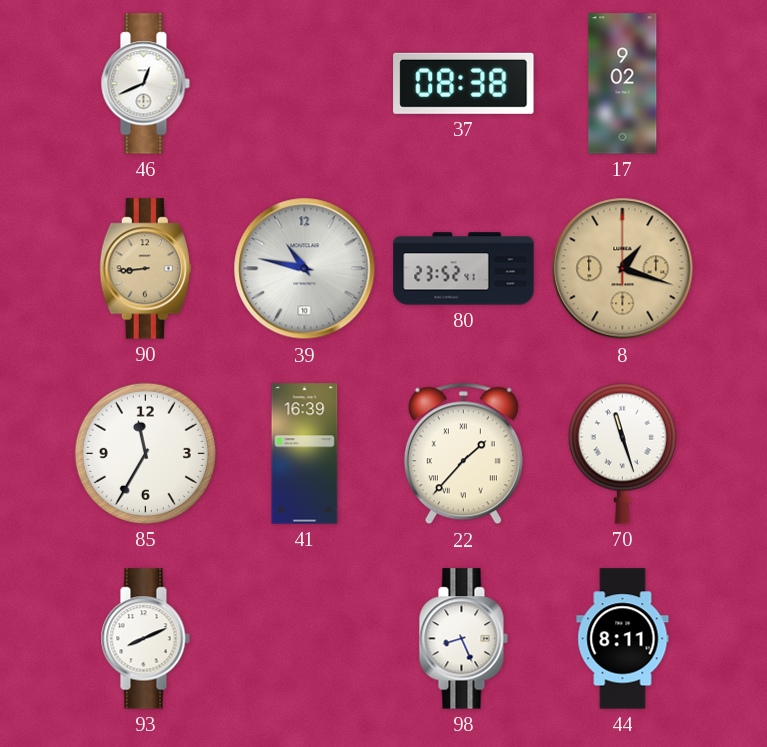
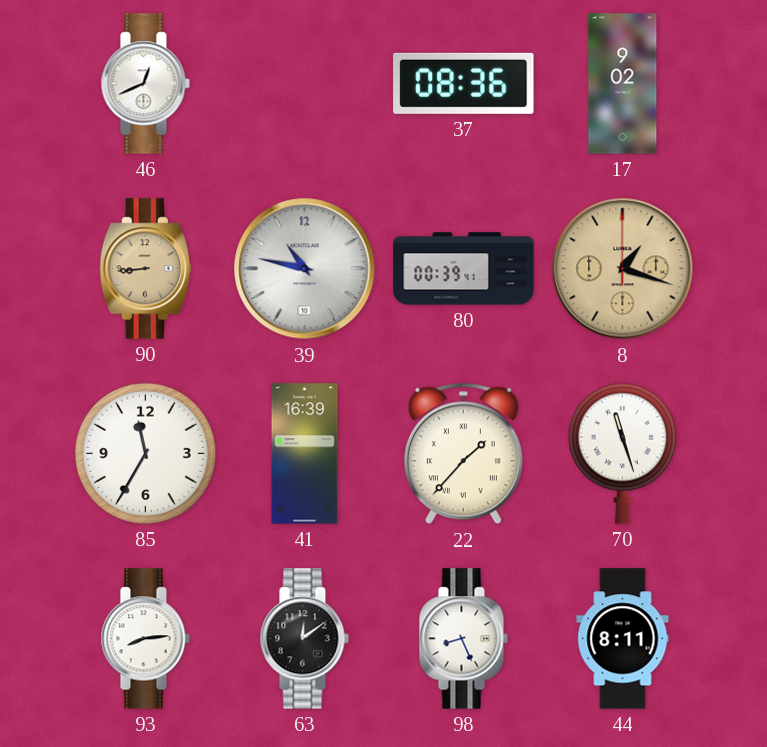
37: 08:38 -> 08:36 (464, 83)
80: 23:52 -> 00:39 (464, 269)
93: 8:11 -> 8:14 (145, 639)
63: none -> 12:09 (304, 639)
